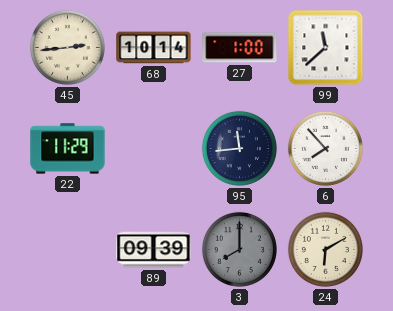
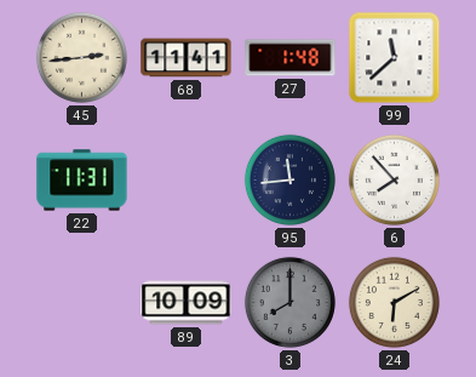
68: 10:14 -> 11:41 (187, 58)
27: 1:00 -> 1:48 (291, 58)
22: 11:29 -> 11:31 (82, 181)
89: 09:39 -> 10:09 (187, 303)
